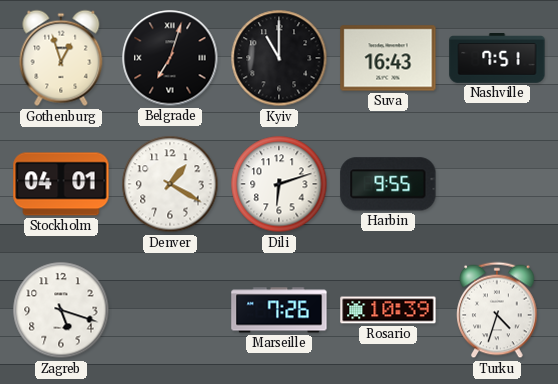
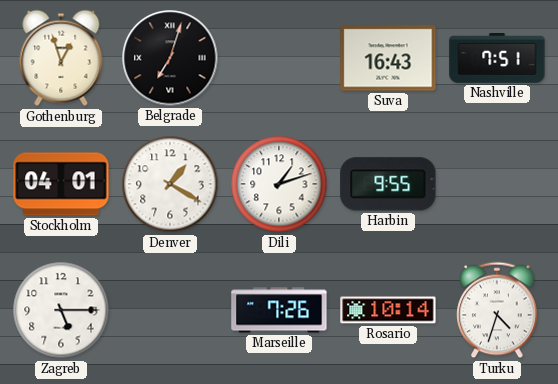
Kyiv: 11:00 -> none (279, 58)
Dili: 6:12 -> 1:12 (279, 184)
Zagreb: 5:18 -> 5:15 (61, 310)
Rosario: 10:39 -> 10:14 (388, 310)
